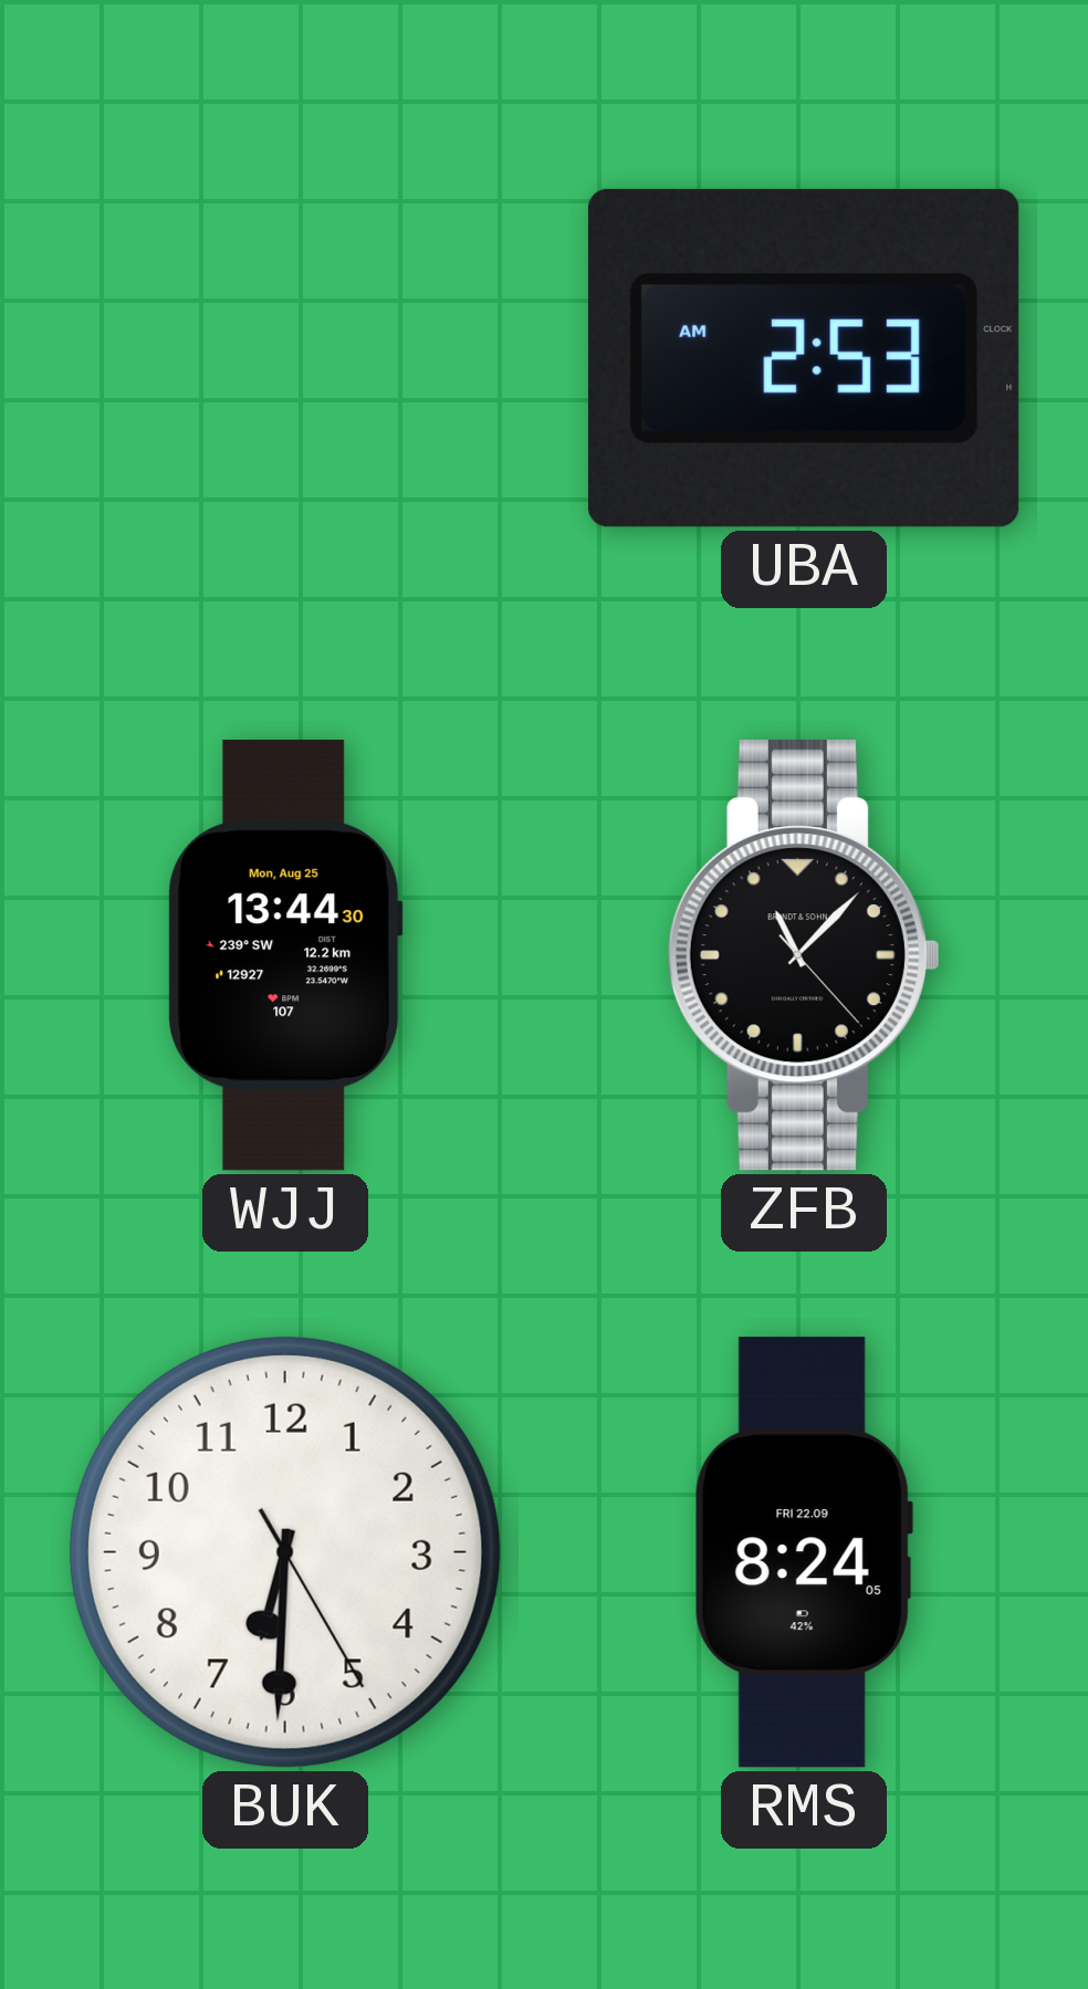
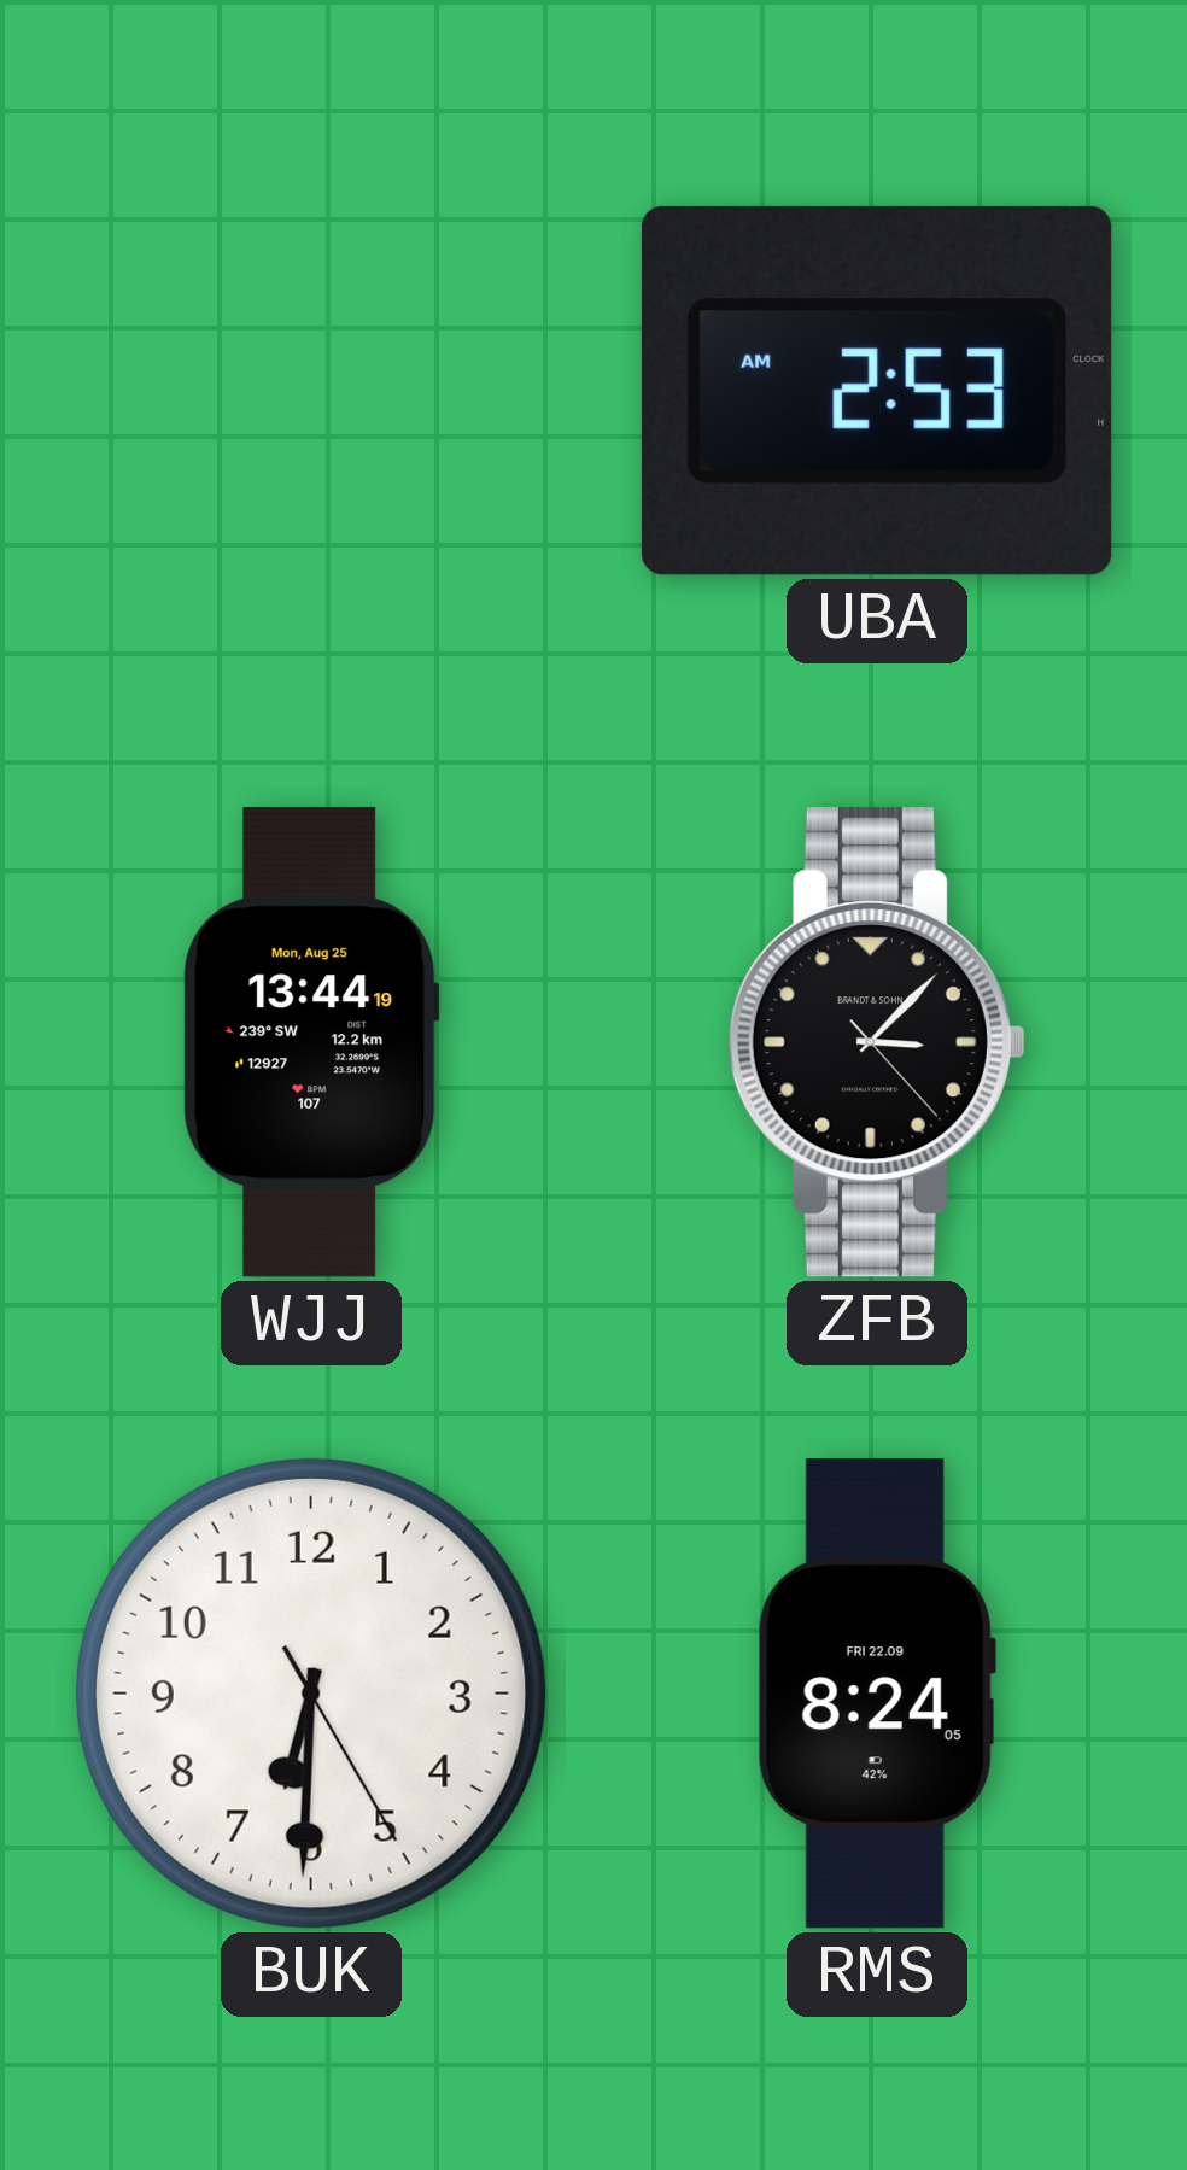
WJJ: 13:44:30 -> 13:44:19 (311, 1042)
ZFB: 11:07 -> 3:07 (877, 1042)
